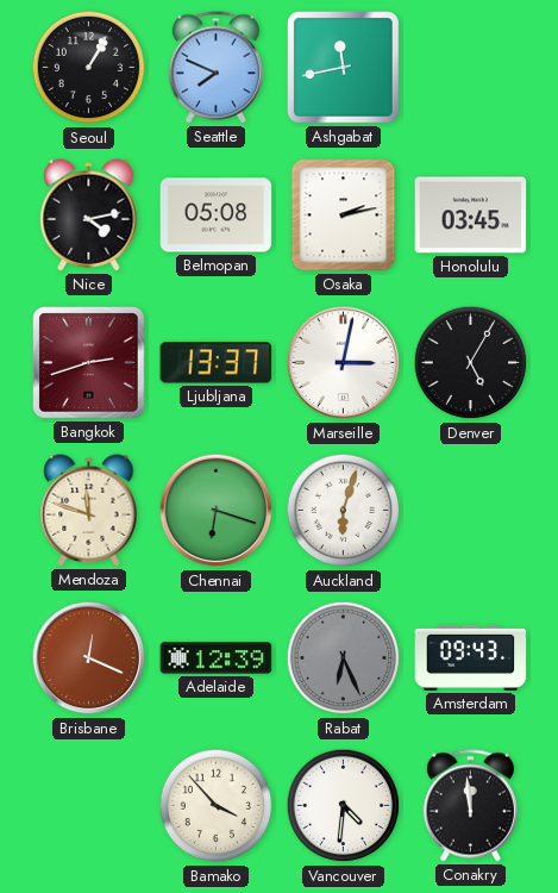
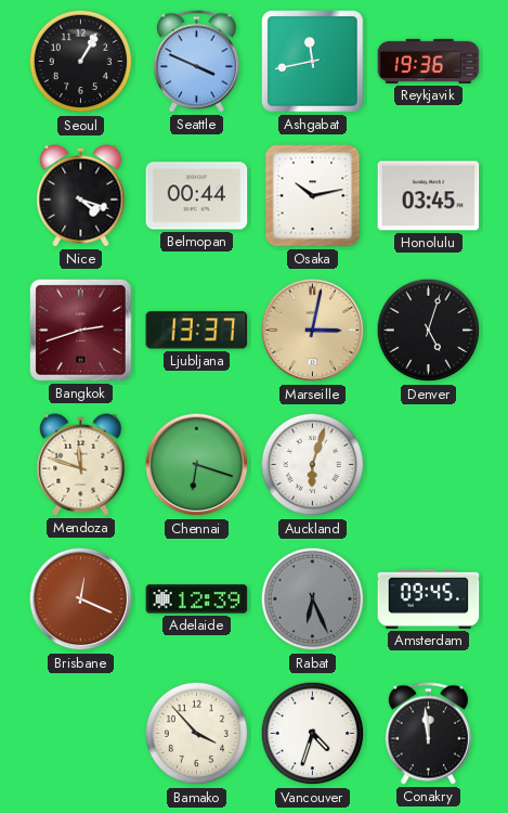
Seattle: 7:49 -> 3:49 (196, 62)
Reykjavik: none -> 19:36 (429, 61)
Nice: 4:13 -> 4:18 (81, 196)
Belmopan: 05:08 -> 00:44 (197, 196)
Osaka: 2:13 -> 10:13 (313, 196)
Marseille dial: white -> champagne (313, 331)
Denver: 5:05 -> 5:03 (429, 331)
Amsterdam: 09:43 -> 09:45 (429, 598)
Vancouver: 4:31 -> 4:33 (313, 734)
